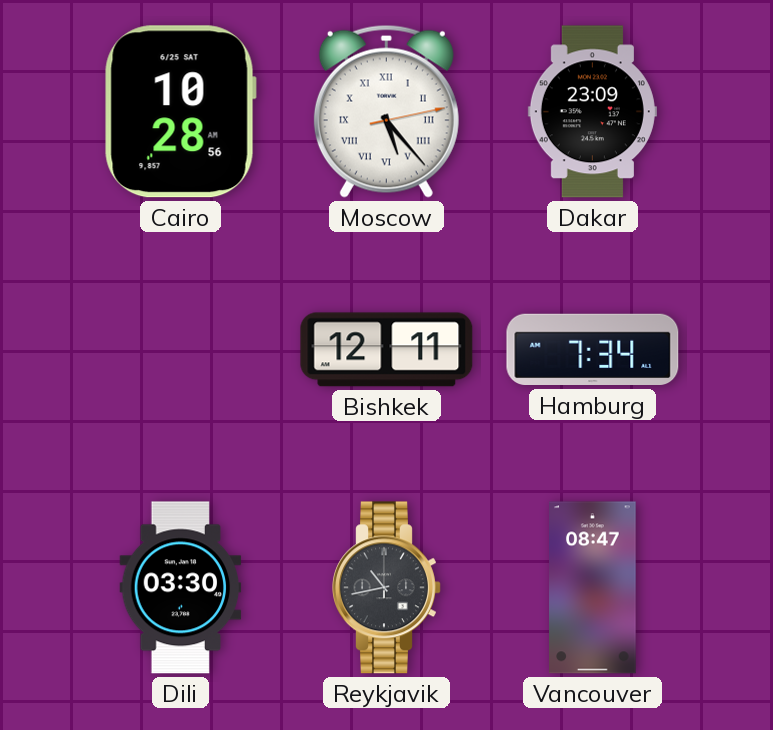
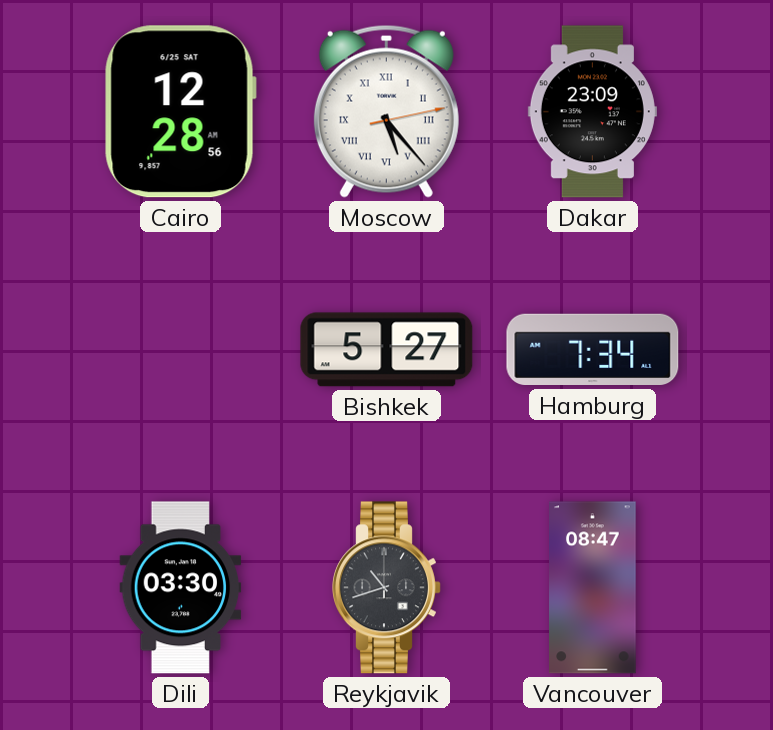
Cairo: 10:28 -> 12:28 (180, 112)
Bishkek: 12:11 -> 5:27 (387, 350)
Reykjavik: 10:43 -> 10:42 (387, 588)
